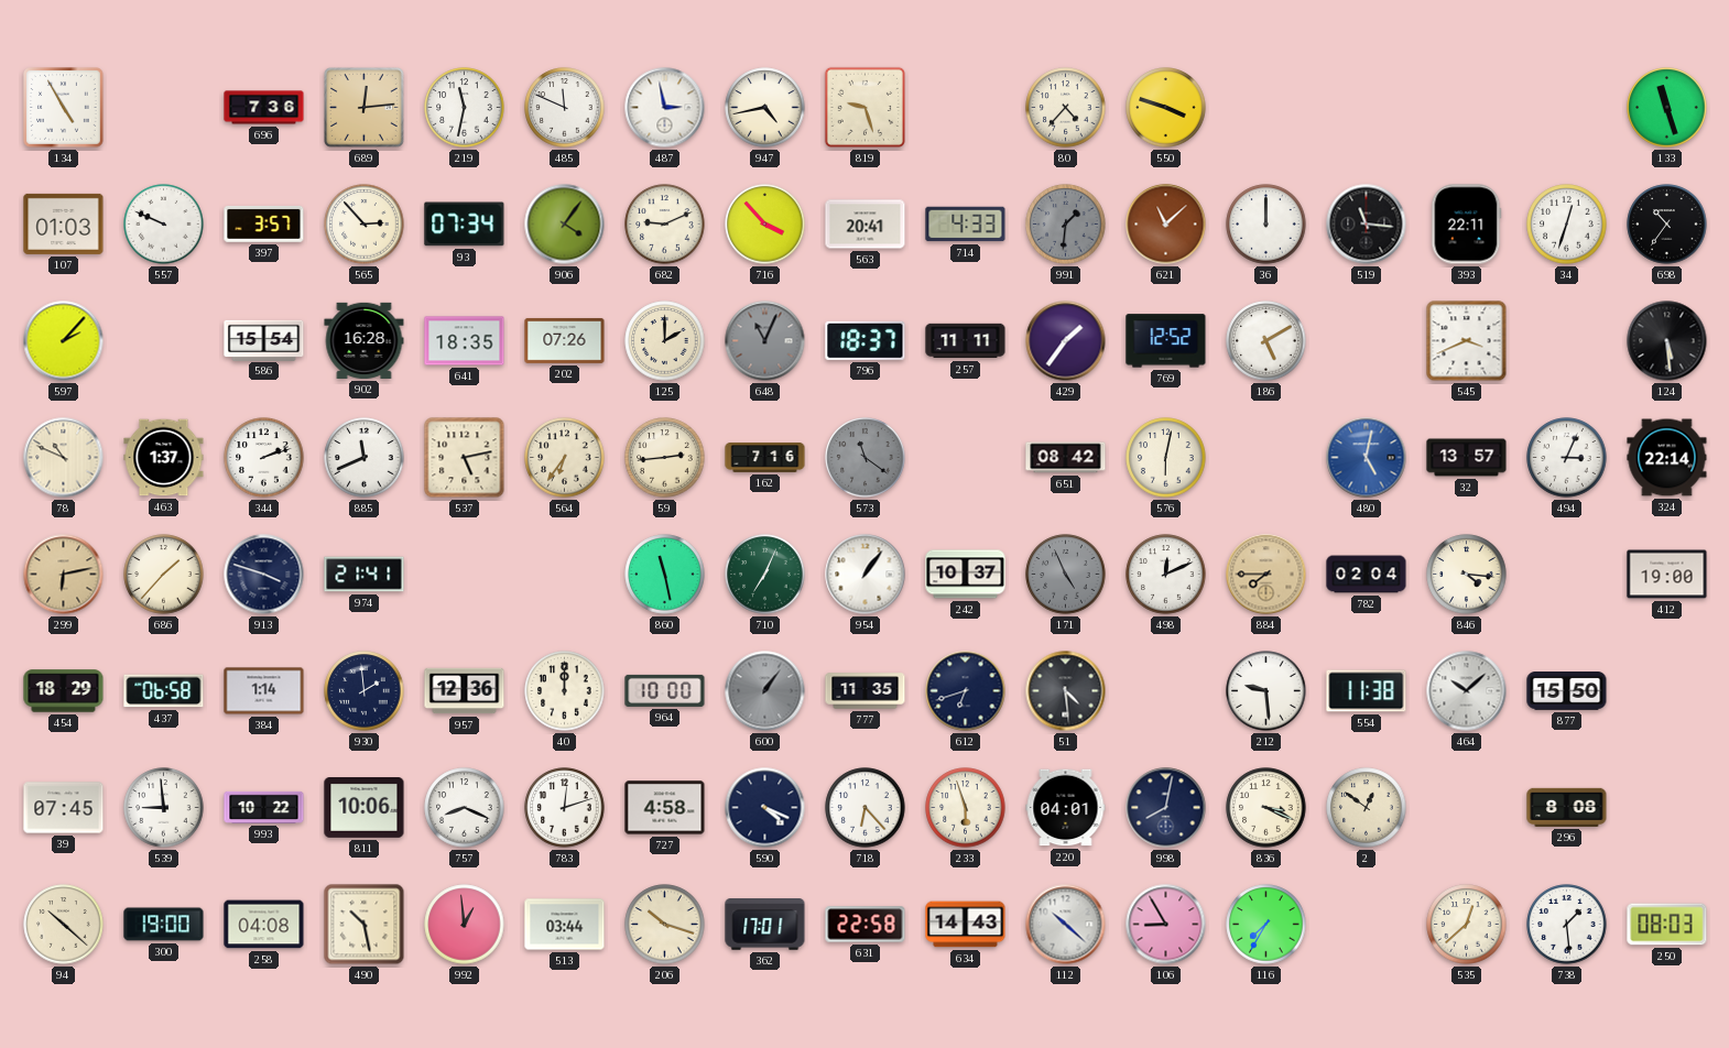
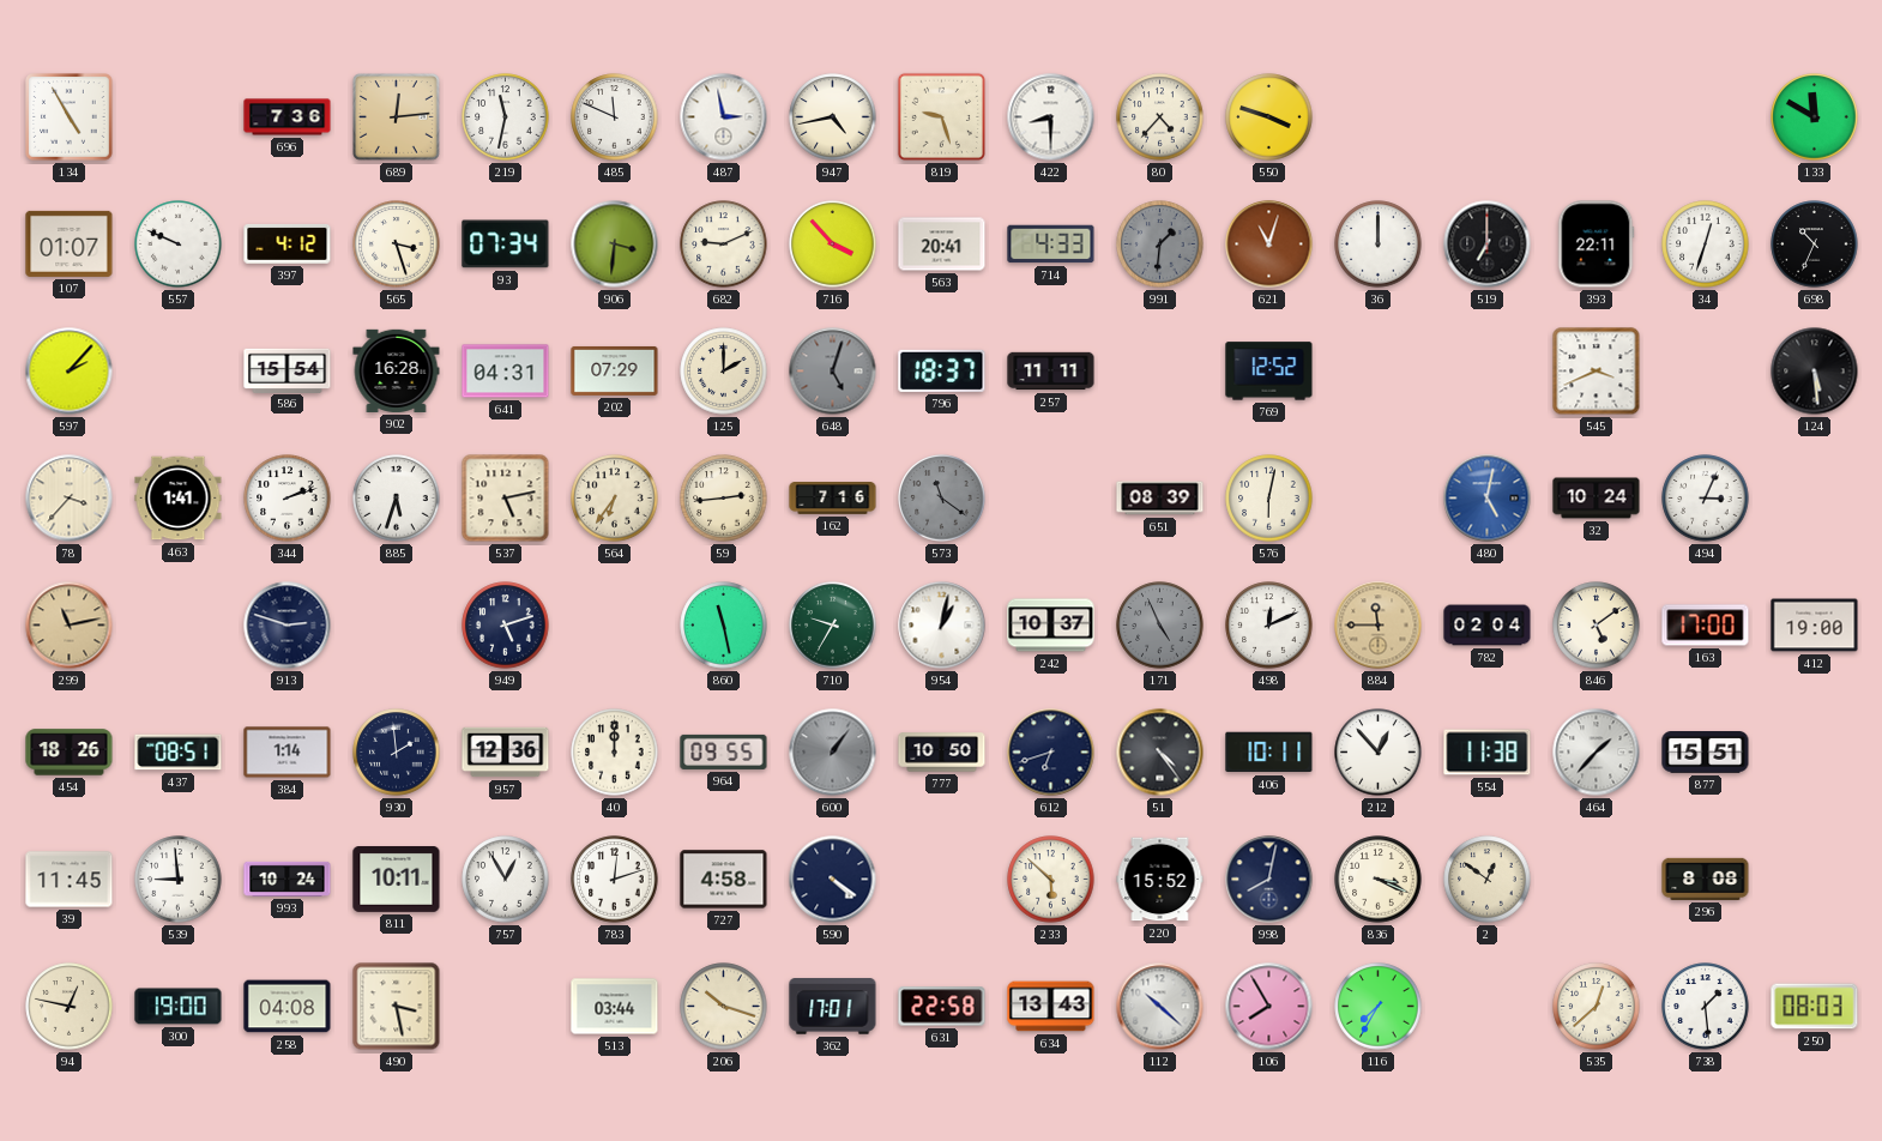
422: none -> 8:30 (1051, 117)
133: 11:27 -> 11:50 (1815, 117)
107: 01:03 -> 01:07 (70, 243)
397: 3:57 -> 4:12 (288, 244)
565: 2:53 -> 3:27 (397, 244)
906: 4:06 -> 3:31 (615, 244)
621: 11:08 -> 11:03 (1269, 244)
519: 11:16 -> 7:00 (1488, 244)
698: 10:36 -> 10:34 (1815, 244)
641: 18:35 -> 04:31 (506, 372)
202: 07:26 -> 07:29 (615, 370)
648: 11:04 -> 5:03 (833, 372)
429: 1:36 -> none (1066, 341)
186: 5:10 -> none (1266, 341)
78: 10:49 -> 3:37 (70, 499)
463: 1:37 -> 1:41 (179, 499)
885: 11:41 -> 5:33 (397, 499)
651: 08:42 -> 08:39 (1160, 499)
32: 13:57 -> 10:24 (1597, 499)
324: 22:14 -> none (1667, 458)
299: 6:13 -> 11:13 (70, 626)
686: 1:37 -> none (164, 575)
913: 3:48 -> 2:48 (288, 626)
974: 21:41 -> none (365, 575)
949: none -> 5:12 (506, 626)
710: 7:04 -> 9:35 (833, 626)
954: 1:06 -> 1:02 (942, 626)
884: 7:45 -> 11:45 (1379, 626)
846: 4:16 -> 5:09 (1597, 626)
163: none -> 17:00 (1706, 626)
454: 18:29 -> 18:26 (70, 753)
437: 06:58 -> 08:51 (179, 753)
964: 10:00 -> 09:55 (724, 751)
777: 11:35 -> 10:50 (942, 753)
51: 4:29 -> 4:24 (1160, 753)
406: none -> 10:11 (1269, 753)
212: 9:29 -> 12:53 (1379, 753)
464: 10:08 -> 1:37 (1597, 753)
877: 15:50 -> 15:51 (1706, 753)
39: 07:45 -> 11:45 (70, 880)
993: 10:22 -> 10:24 (288, 879)
811: 10:06 -> 10:11 (397, 880)
757: 8:19 -> 12:55 (506, 880)
590: 4:19 -> 4:21 (833, 880)
718: 6:23 -> none (866, 808)
233: 5:57 -> 5:52 (1051, 880)
220: 04:01 -> 15:52 (1160, 880)
94: 10:22 -> 12:47 (70, 1007)
490: 10:28 -> 3:28 (397, 1007)
992: 12:59 -> none (465, 925)
634: 14:43 -> 13:43 (1051, 1007)
106: 8:55 -> 7:55 (1269, 1007)
